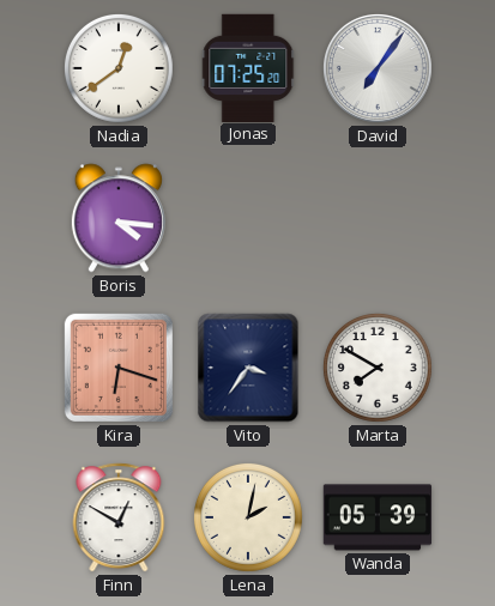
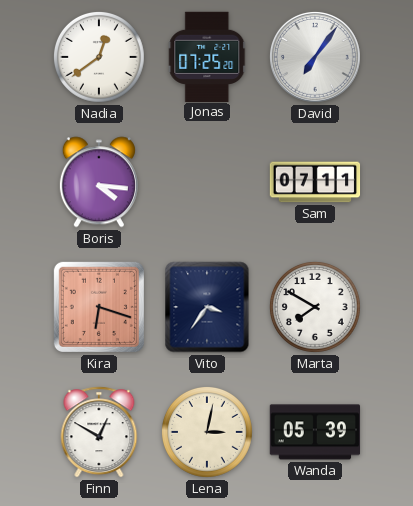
Sam: none -> 07:11 (315, 182)
Lena: 2:02 -> 3:02 (207, 432)
